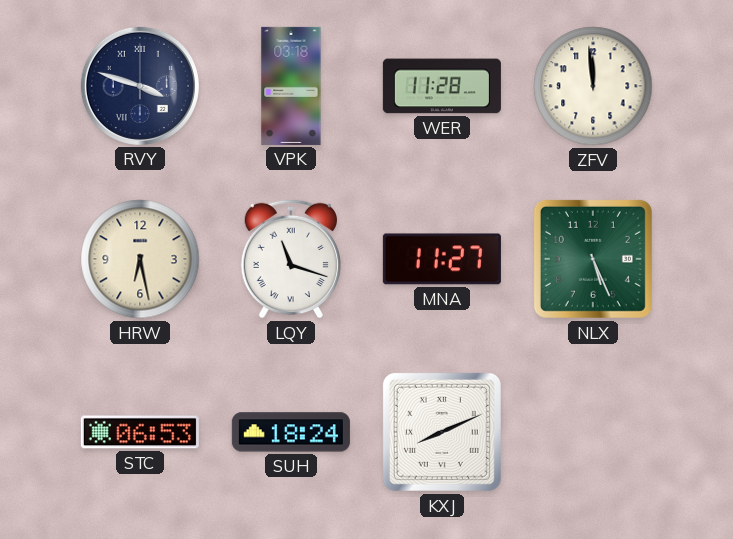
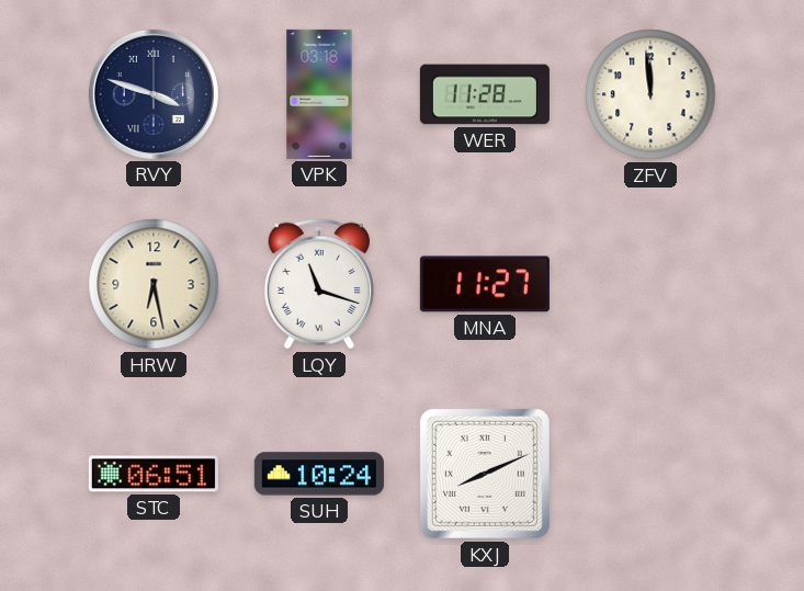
NLX: 5:26 -> none (593, 259)
STC: 06:53 -> 06:51 (154, 474)
SUH: 18:24 -> 10:24 (319, 474)
